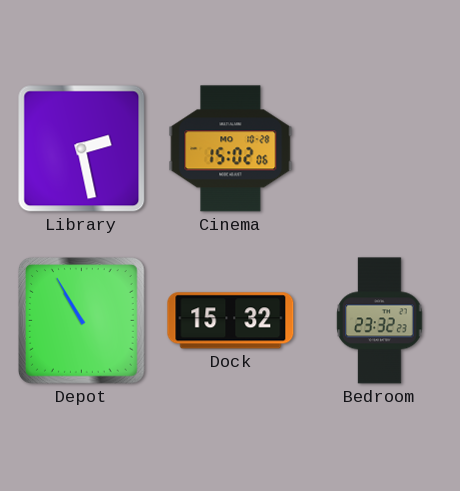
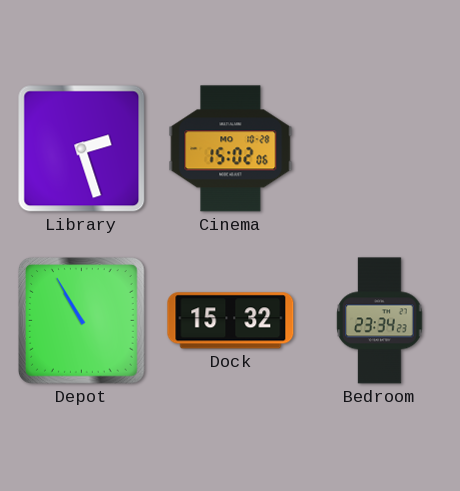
Library: 2:28 -> 2:27 (82, 149)
Bedroom: 23:32 -> 23:34 (380, 321)
